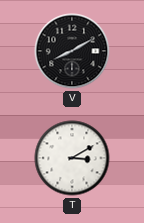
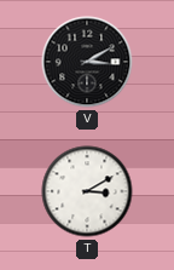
V: 8:10 -> 3:10 (87, 62)
